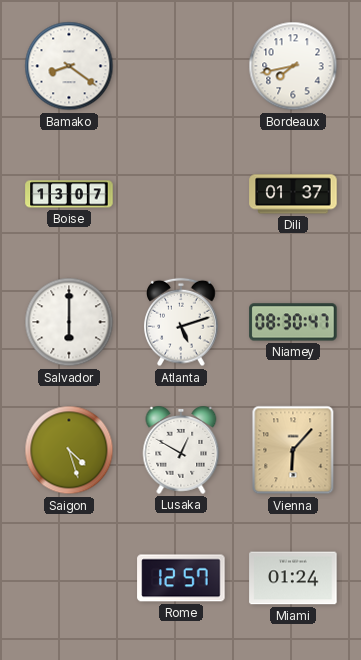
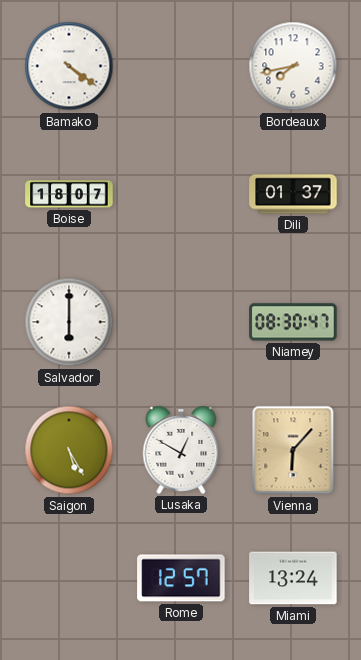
Bamako: 8:21 -> 4:21 (69, 66)
Boise: 13:07 -> 18:07 (69, 194)
Atlanta: 5:12 -> none (181, 322)
Saigon: 4:27 -> 5:25 (69, 450)
Miami: 01:24 -> 13:24 (293, 578)
